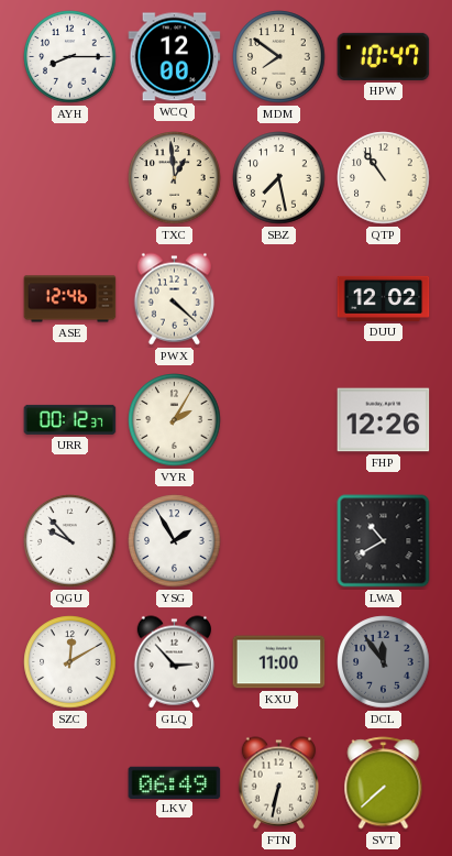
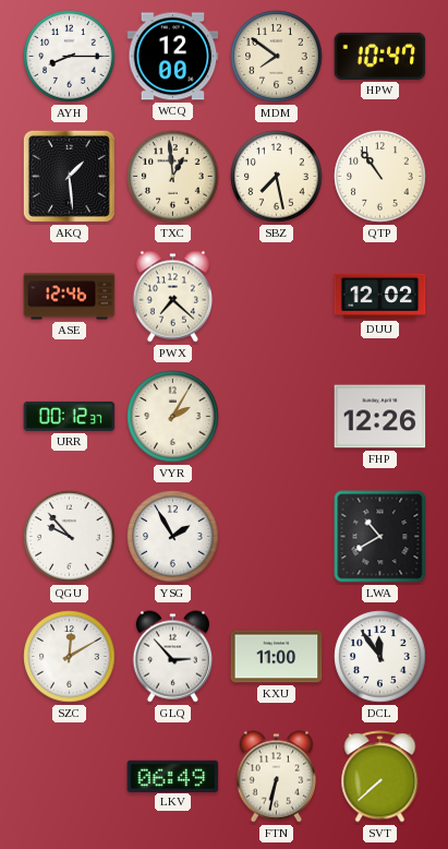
AKQ: none -> 1:29 (69, 176)
PWX: 4:22 -> 7:22 (172, 297)
DCL dial: grey -> white (380, 657)
